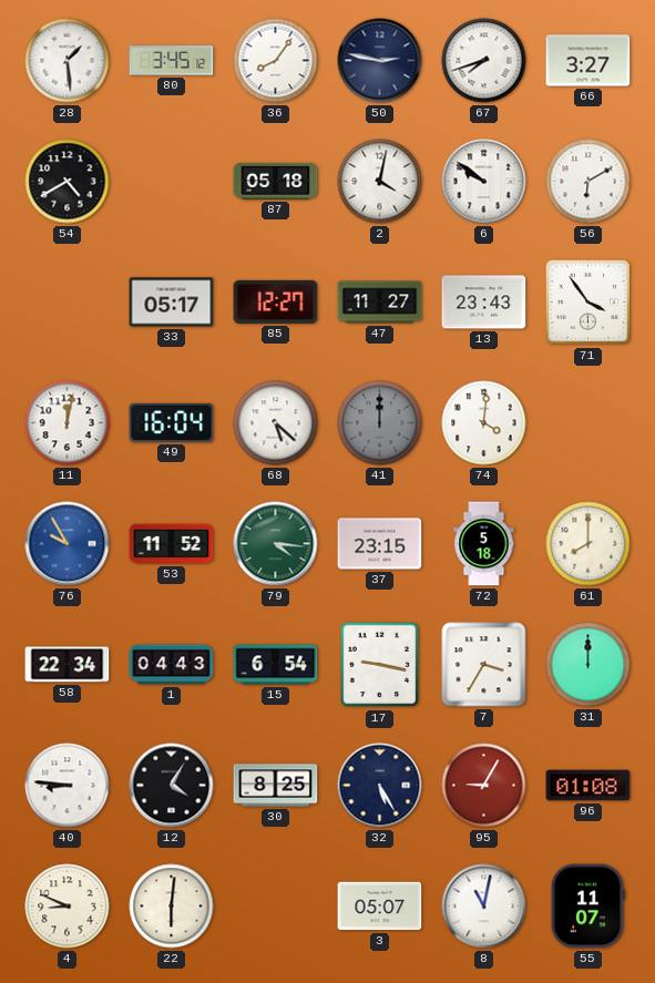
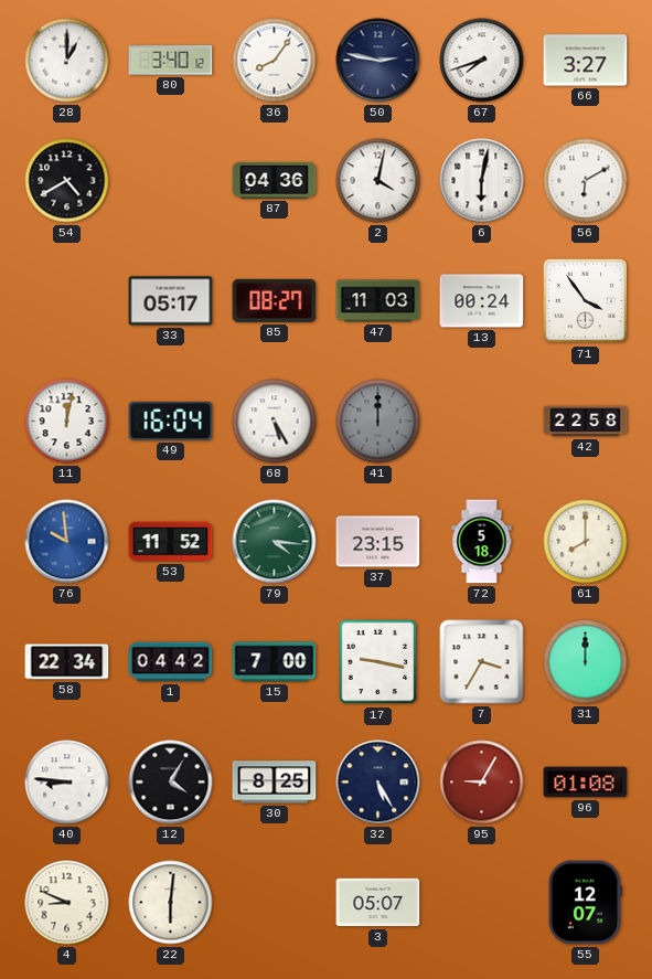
28: 1:29 -> 1:00 (67, 61)
80: 3:45 -> 3:40 (171, 61)
87: 05:18 -> 04:36 (275, 180)
6: 9:51 -> 6:02 (482, 181)
85: 12:27 -> 08:27 (275, 300)
47: 11:27 -> 11:03 (378, 301)
13: 23:43 -> 00:24 (482, 301)
68: 5:22 -> 5:25 (275, 422)
74: 4:01 -> none (484, 423)
42: none -> 22:58 (586, 422)
76: 9:55 -> 9:59 (67, 542)
1: 04:43 -> 04:42 (171, 662)
15: 6:54 -> 7:00 (275, 662)
8: 11:02 -> none (484, 907)
55: 11:07 -> 12:07 (585, 903)
